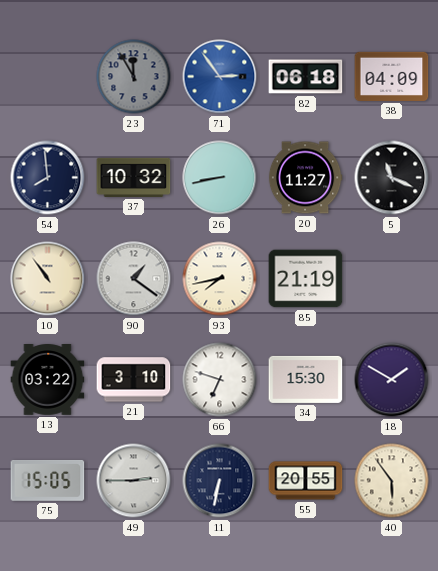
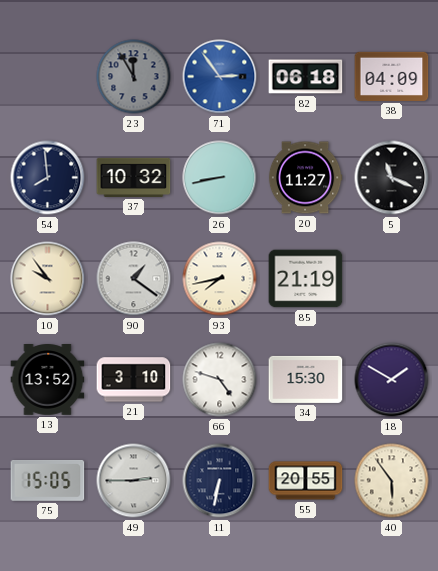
10: 10:54 -> 9:54 (48, 279)
13: 03:22 -> 13:52 (48, 380)
66: 6:48 -> 4:48 (220, 380)
